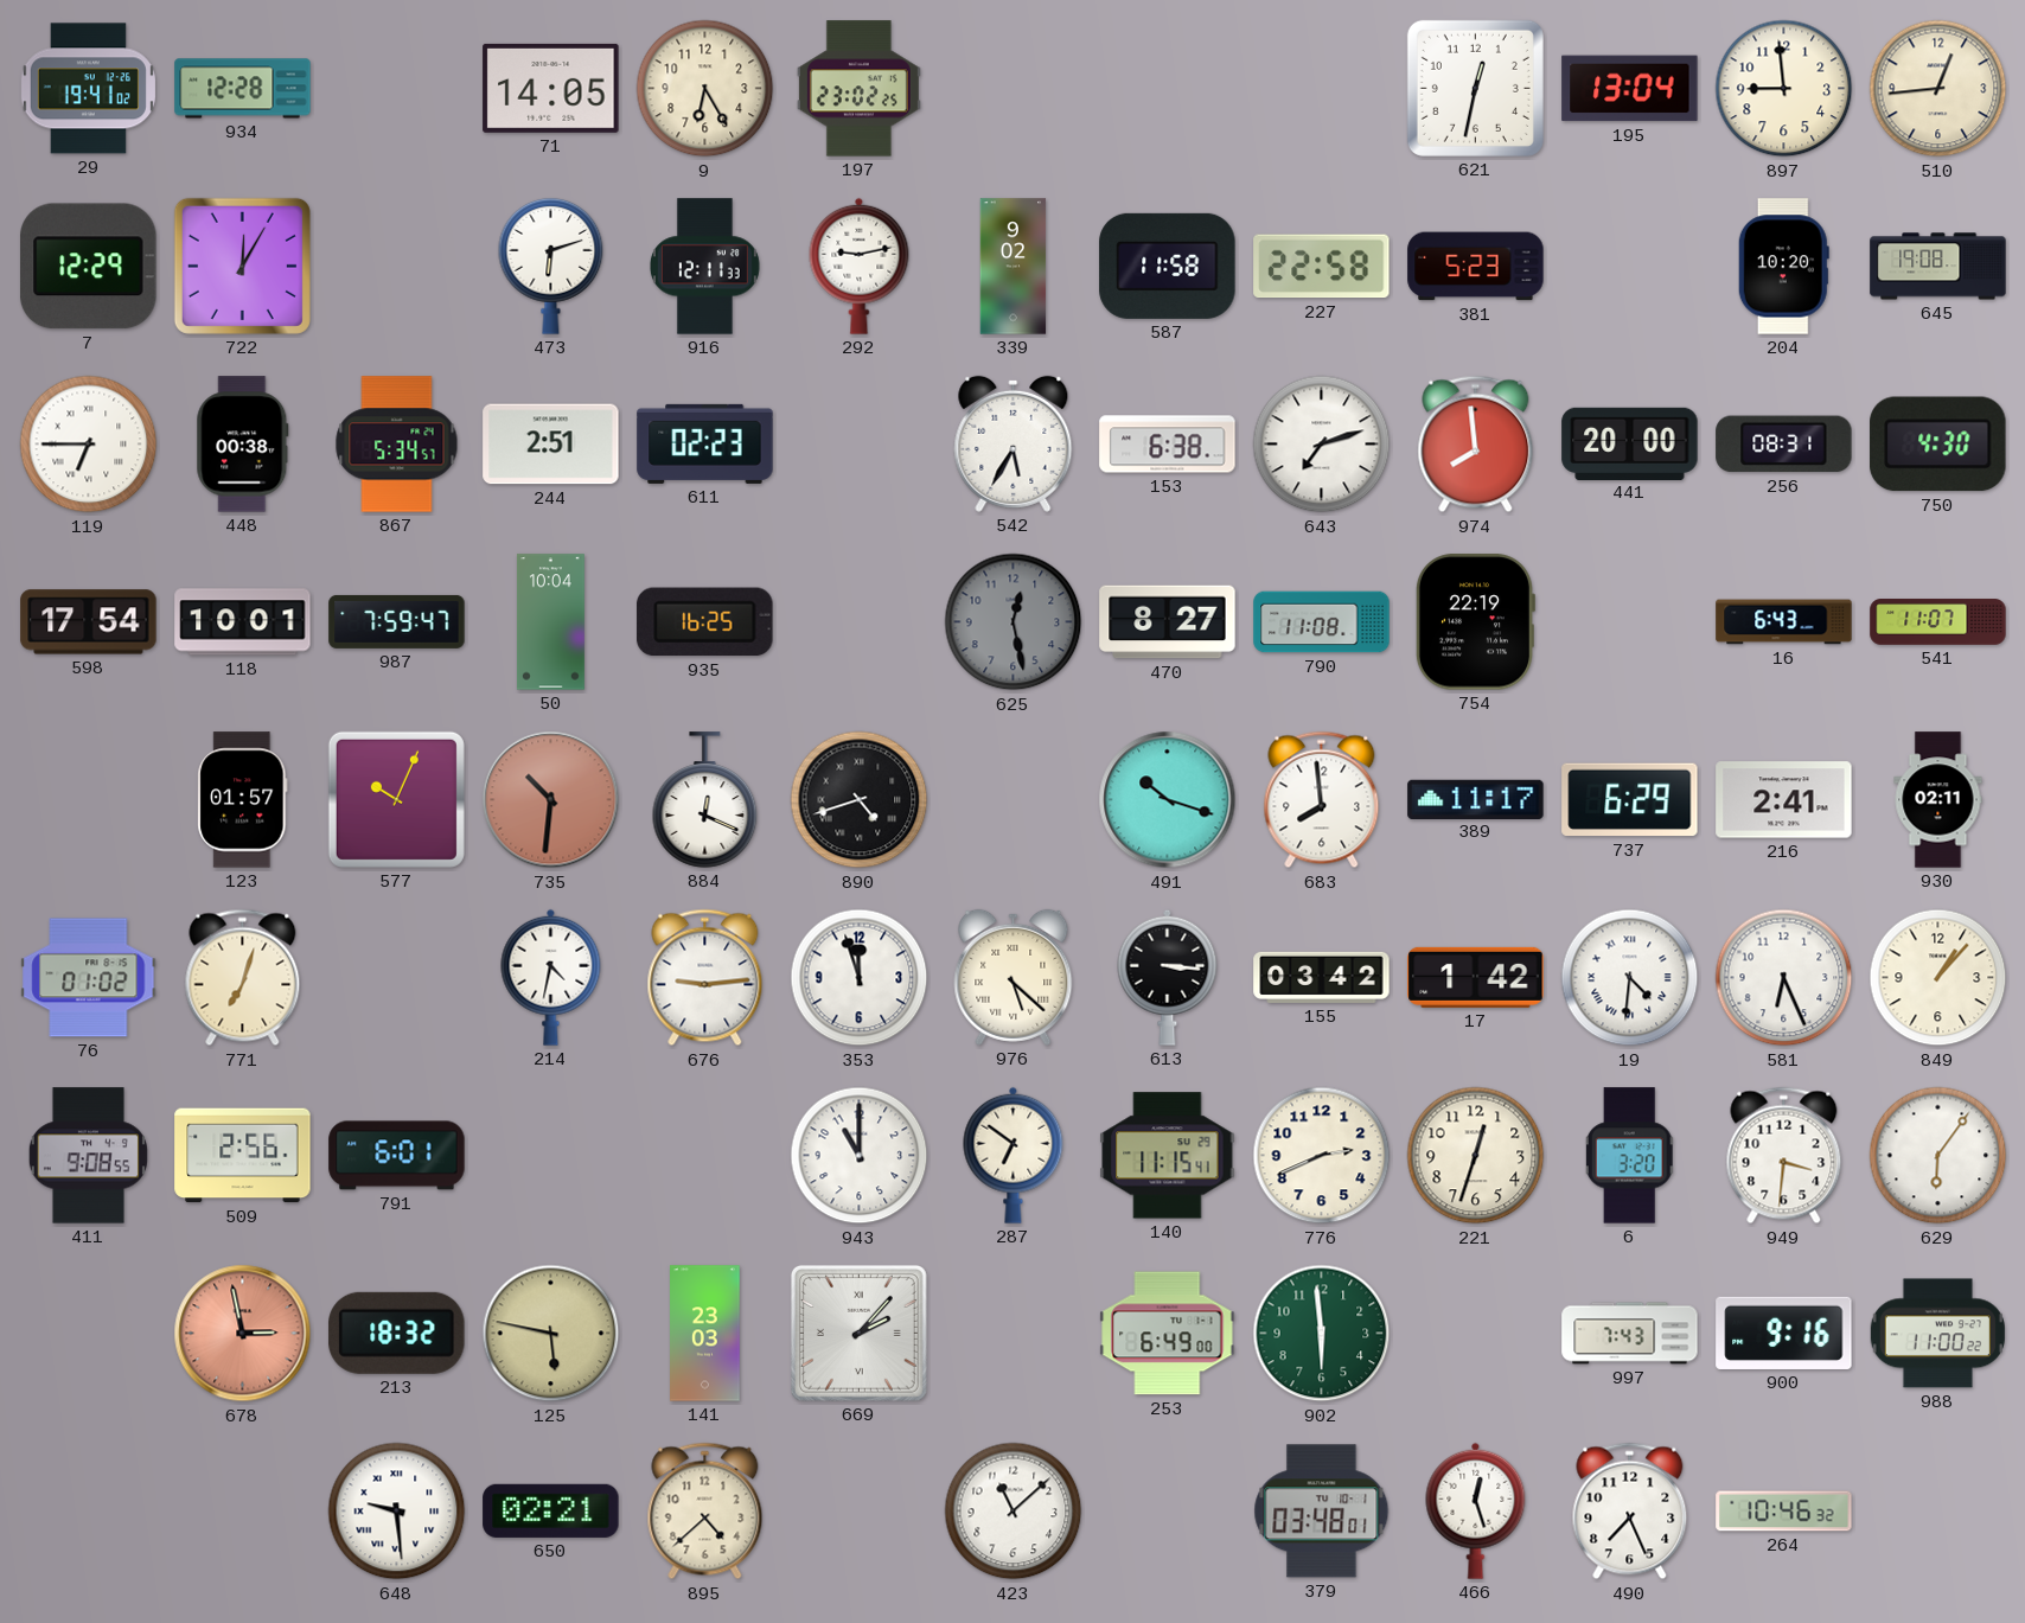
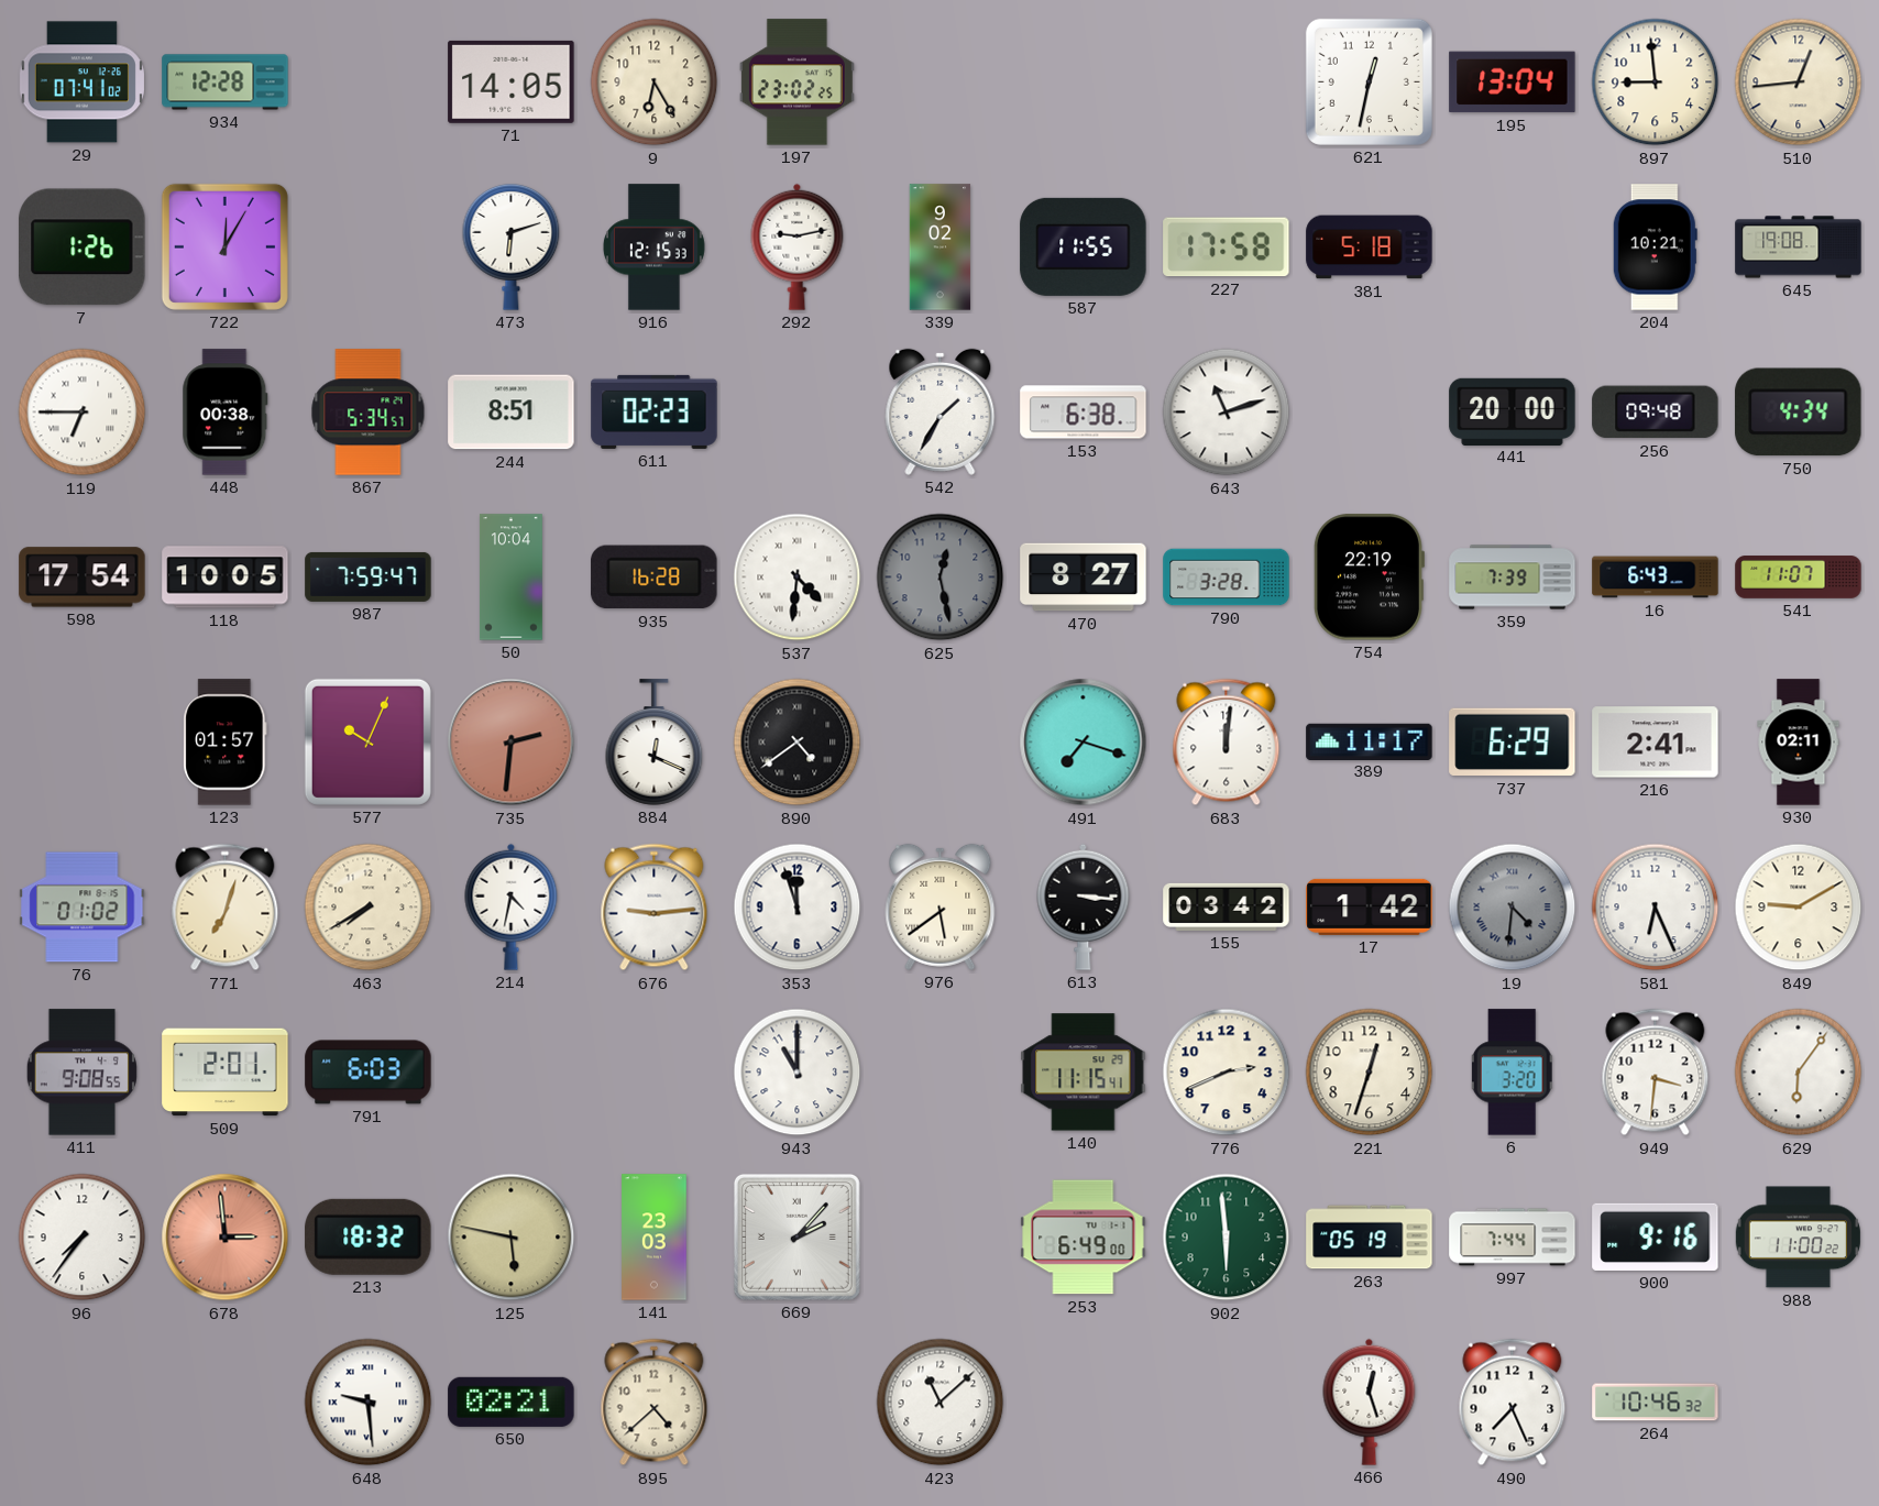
29: 19:41 -> 07:41 (81, 83)
7: 12:29 -> 1:26 (83, 248)
916: 12:11 -> 12:15 (653, 248)
587: 11:58 -> 11:55 (1084, 246)
227: 22:58 -> 17:58 (1227, 248)
381: 5:23 -> 5:18 (1370, 248)
204: 10:20 -> 10:21 (1655, 248)
244: 2:51 -> 8:51 (512, 413)
542: 5:35 -> 1:35 (941, 411)
643: 7:12 -> 11:12 (1227, 413)
974: 7:59 -> none (1476, 445)
256: 08:31 -> 09:48 (1656, 413)
750: 4:30 -> 4:34 (1799, 413)
118: 10:01 -> 10:05 (226, 578)
935: 16:25 -> 16:28 (655, 578)
537: none -> 4:31 (798, 578)
790: 11:08 -> 3:28 (1227, 578)
359: none -> 7:39 (1513, 578)
735: 10:31 -> 2:31 (512, 743)
890: 4:42 -> 4:39 (798, 743)
491: 10:18 -> 7:18 (1084, 743)
683: 7:59 -> 12:01 (1227, 743)
463: none -> 7:40 (369, 908)
976: 5:22 -> 5:39 (941, 906)
19 dial: white -> grey (1513, 908)
849: 1:07 -> 9:10 (1799, 908)
509: 2:56 -> 2:01 (226, 1073)
791: 6:01 -> 6:03 (369, 1073)
287: 6:51 -> none (1014, 1155)
96: none -> 7:36 (83, 1238)
678: 2:58 -> 2:59 (226, 1238)
263: none -> 05:19 (1370, 1238)
997: 7:43 -> 7:44 (1513, 1238)
379: 03:48 -> none (1322, 1512)
